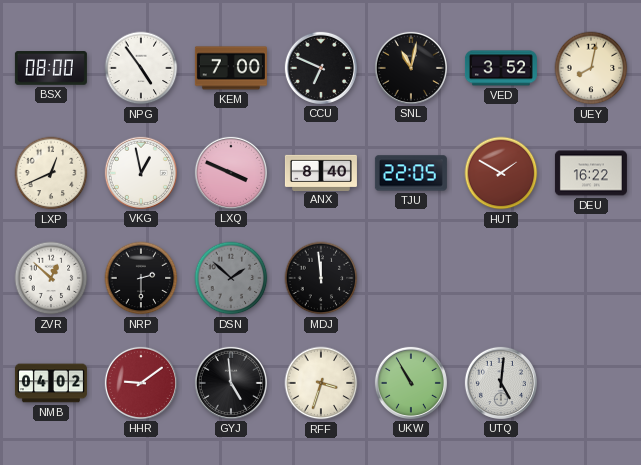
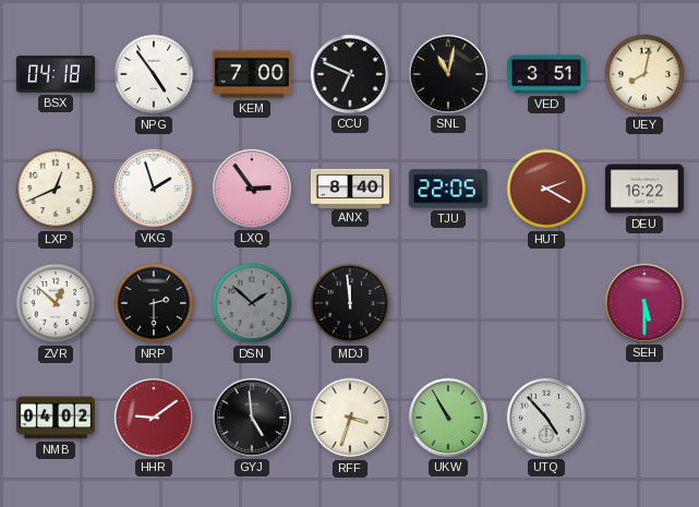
BSX: 08:00 -> 04:18 (56, 74)
VED: 3:52 -> 3:51 (546, 74)
VKG: 12:58 -> 1:57 (154, 189)
LXQ: 3:49 -> 2:54 (252, 189)
HUT: 1:50 -> 2:20 (546, 189)
SEH: none -> 5:30 (644, 303)
UTQ: 5:01 -> 4:53 (546, 418)
